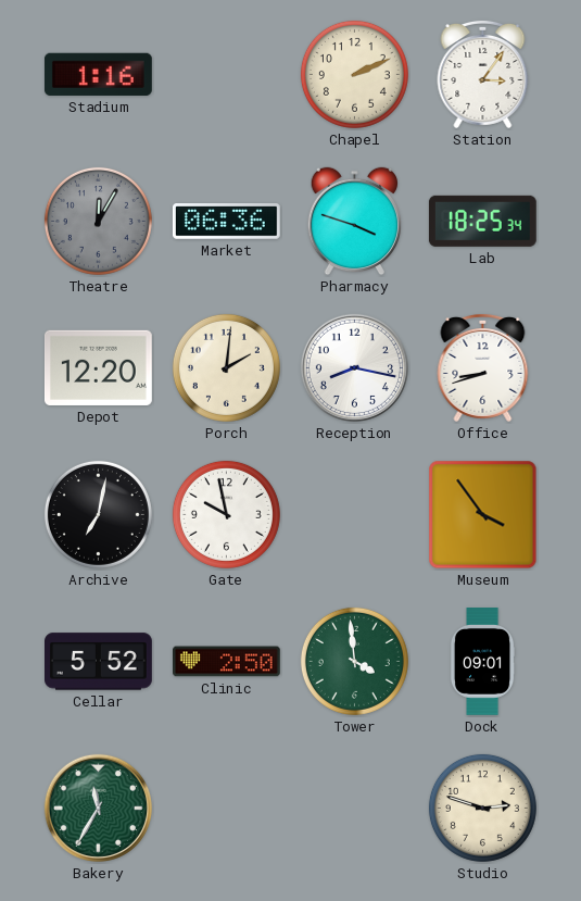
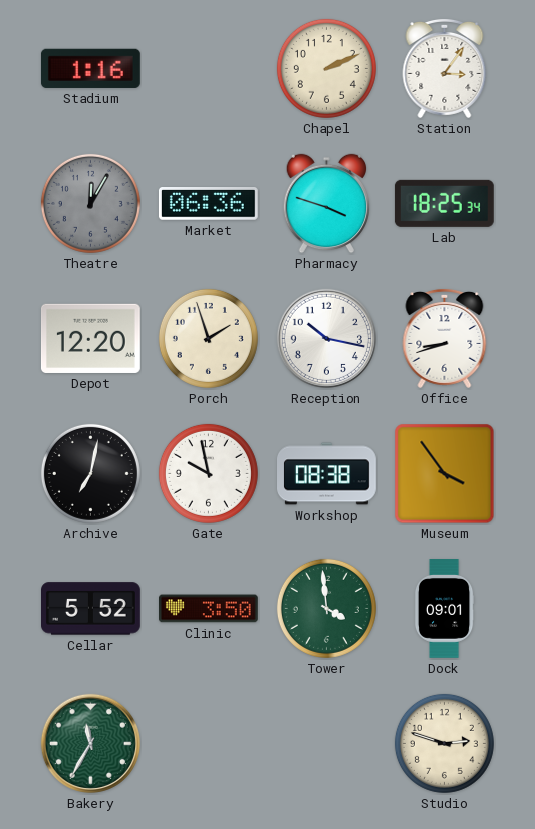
Porch: 2:01 -> 1:57 (208, 338)
Reception: 8:17 -> 10:17 (326, 338)
Workshop: none -> 08:38 (327, 474)
Clinic: 2:50 -> 3:50 (209, 609)
